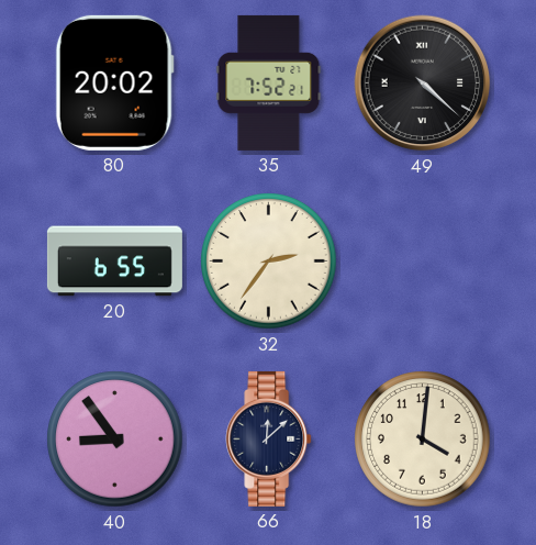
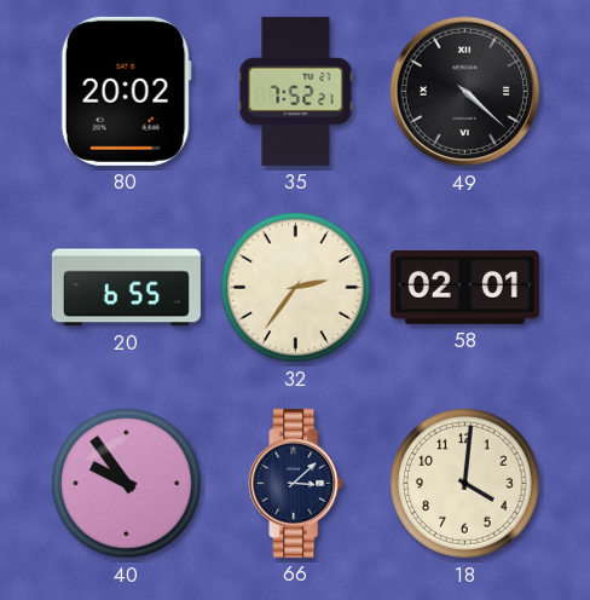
58: none -> 02:01 (464, 288)
40: 8:54 -> 9:54 (127, 484)
66: 12:08 -> 3:08 (296, 483)
